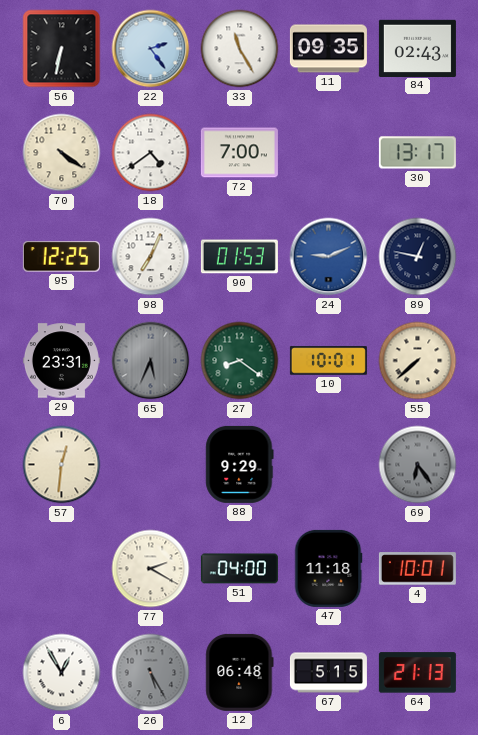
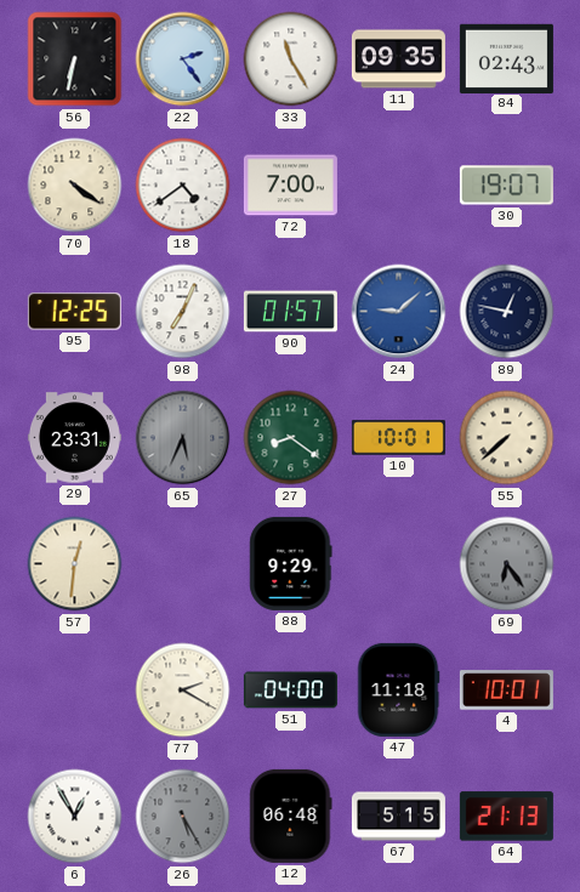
30: 13:17 -> 19:07 (506, 186)
90: 01:53 -> 01:57 (290, 312)
24: 9:11 -> 9:08 (399, 312)
